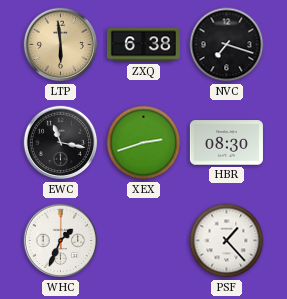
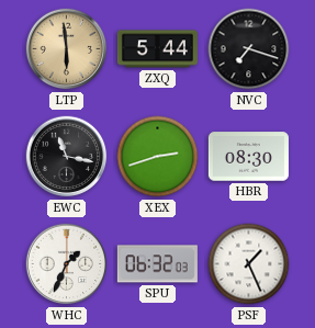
ZXQ: 6:38 -> 5:44 (157, 49)
SPU: none -> 06:32 (157, 264)
PSF: 1:23 -> 1:26 (249, 264)
